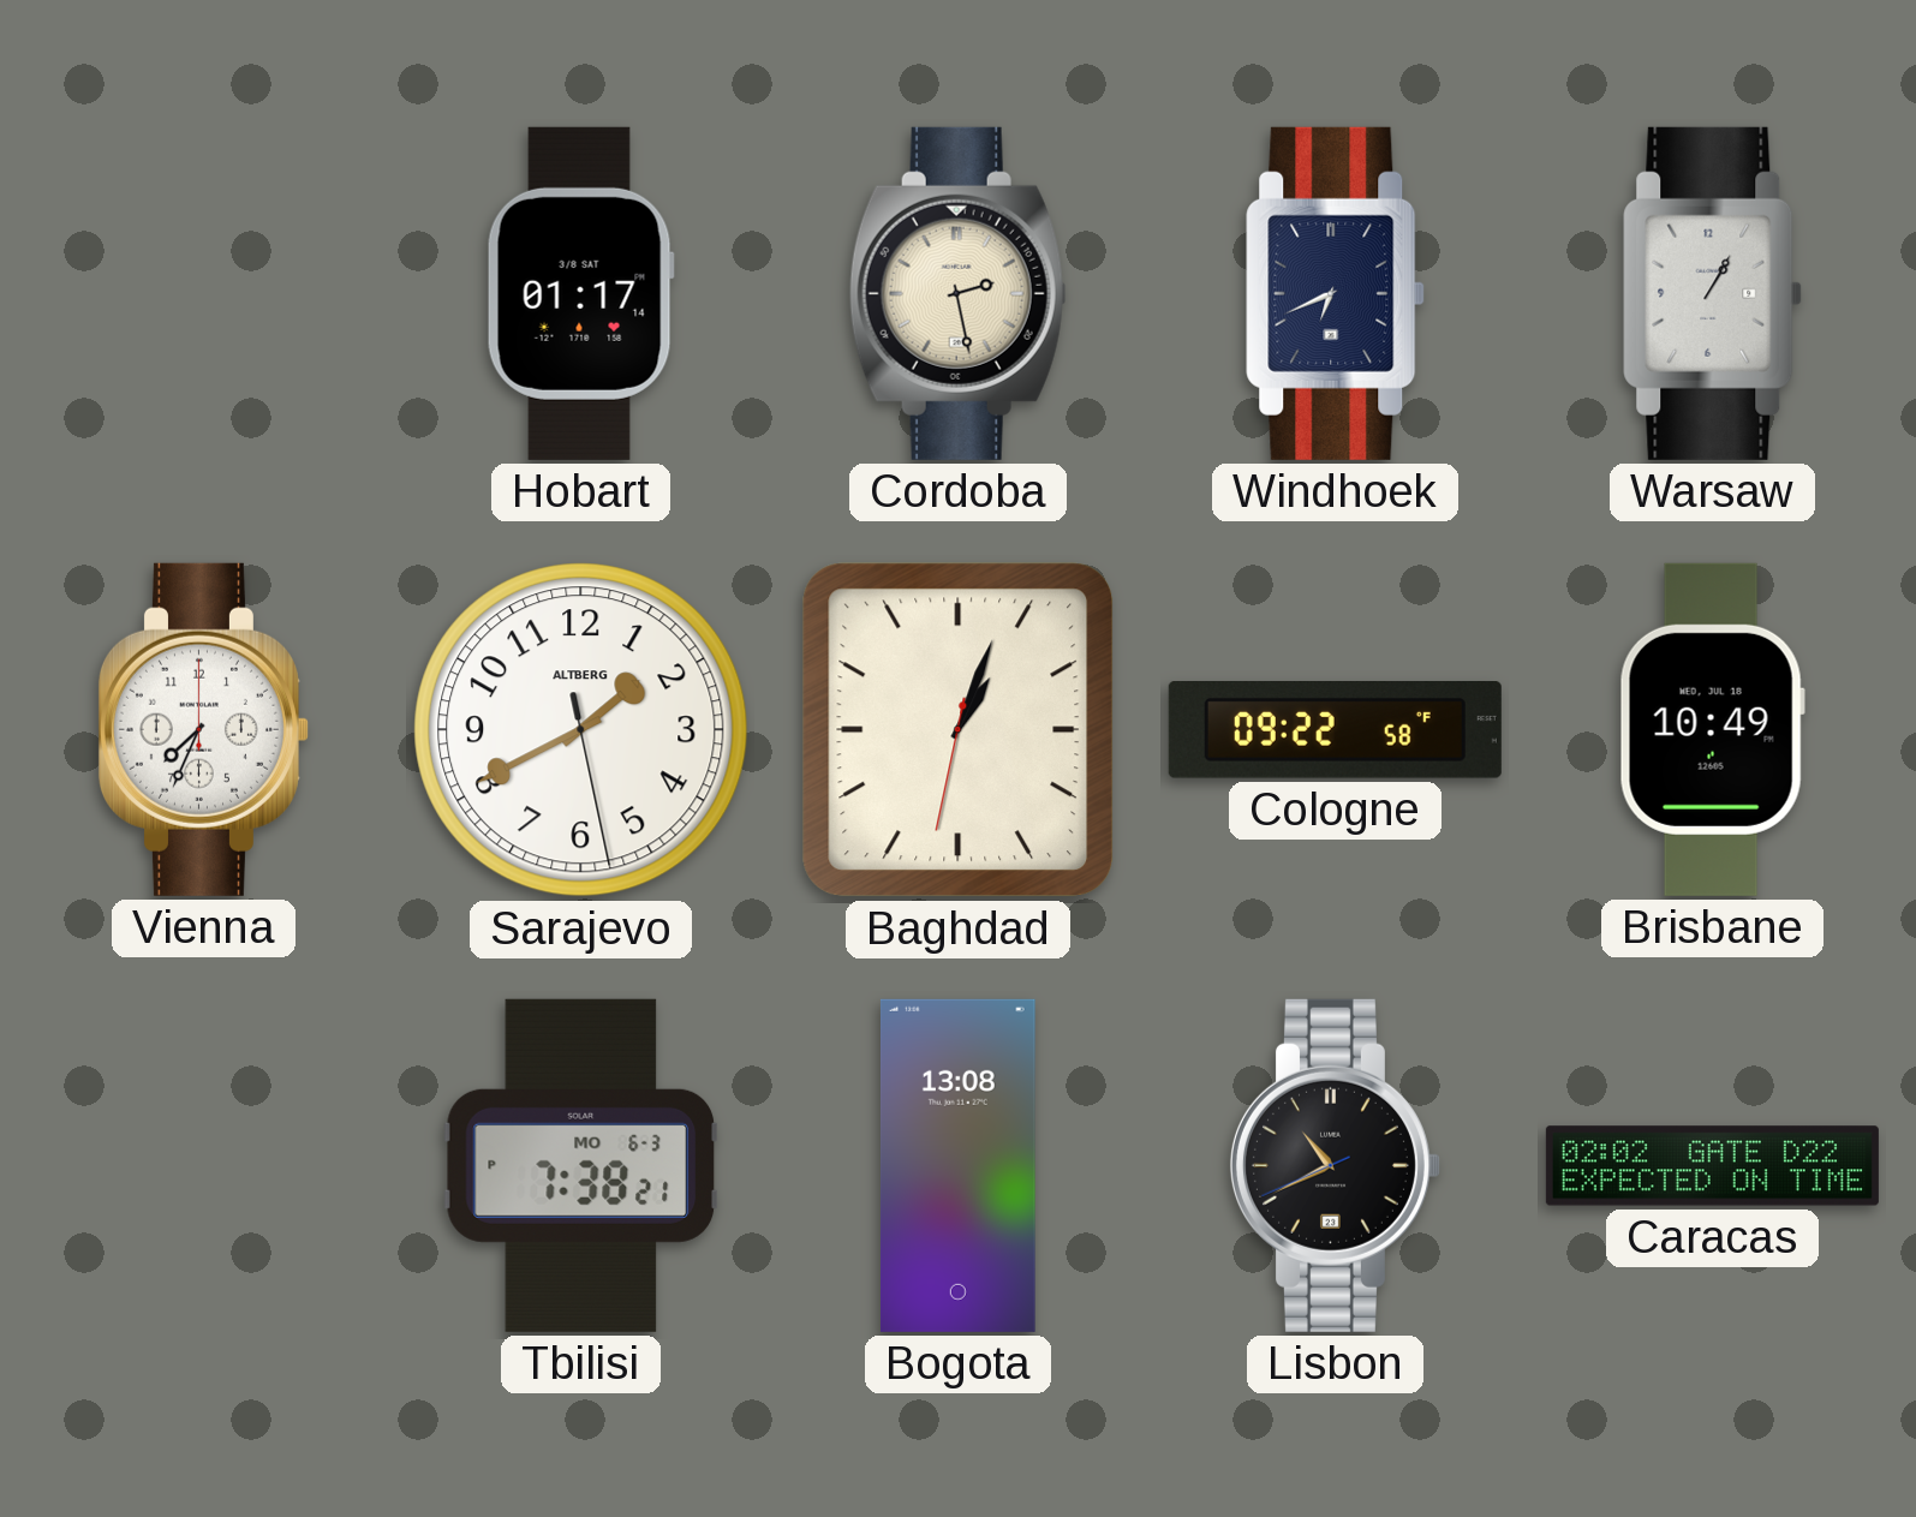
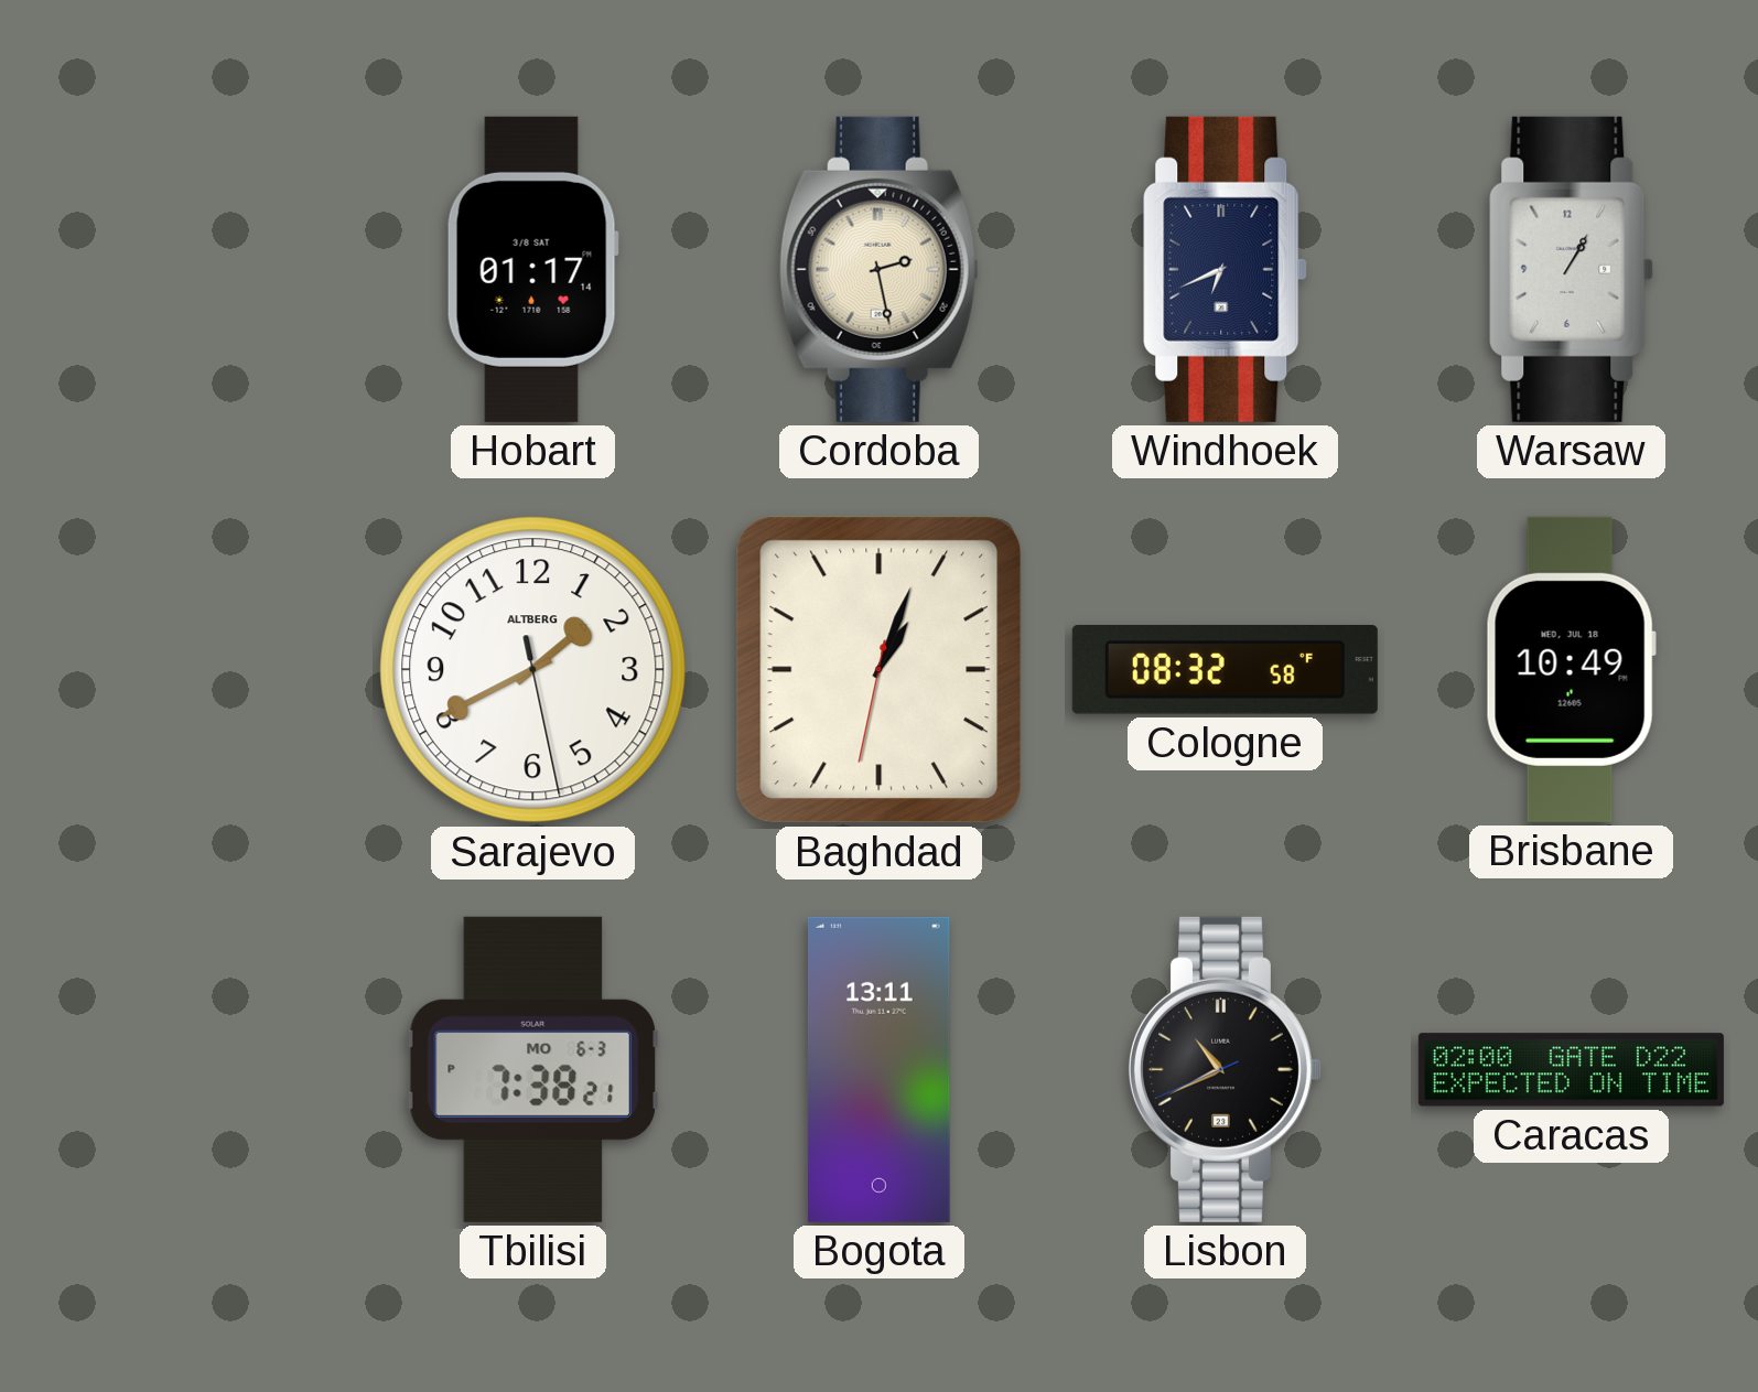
Vienna: 7:34 -> none (203, 729)
Cologne: 09:22 -> 08:32 (1225, 670)
Bogota: 13:08 -> 13:11 (878, 1069)
Caracas: 02:02 -> 02:00 (1571, 1070)
